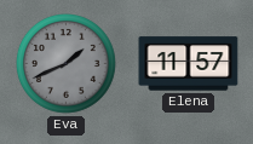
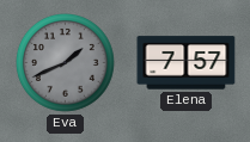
Elena: 11:57 -> 7:57 (187, 63)
